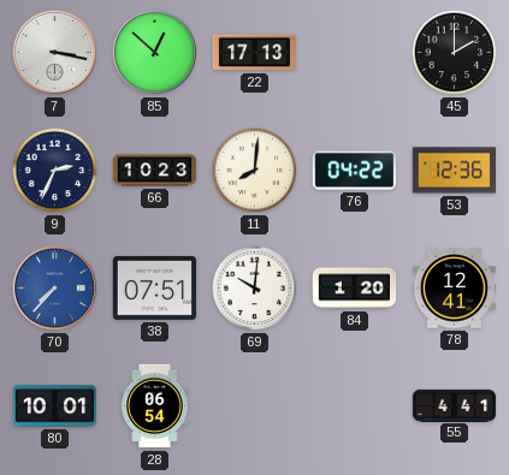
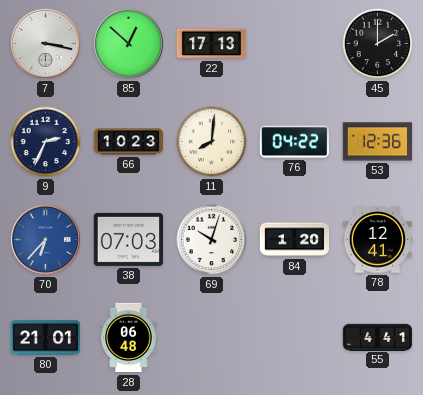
70: 7:37 -> 6:37 (45, 239)
38: 07:51 -> 07:03 (128, 239)
69: 10:01 -> 10:03 (212, 240)
80: 10:01 -> 21:01 (46, 338)
28: 06:54 -> 06:48 (129, 338)
